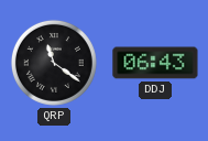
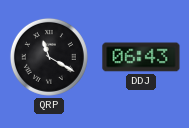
QRP: 11:21 -> 11:20 (49, 57)
